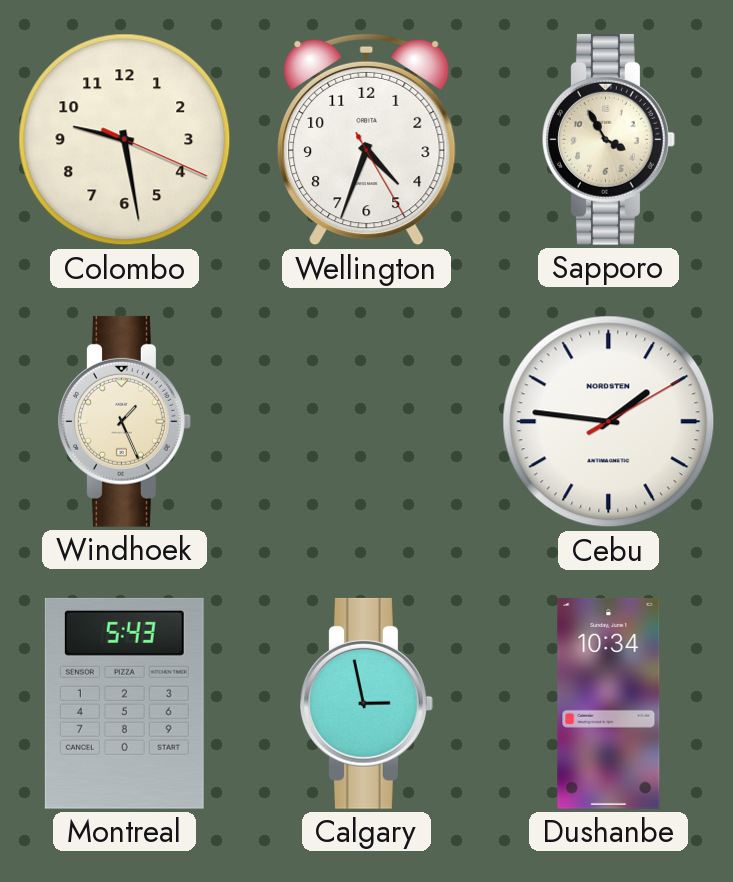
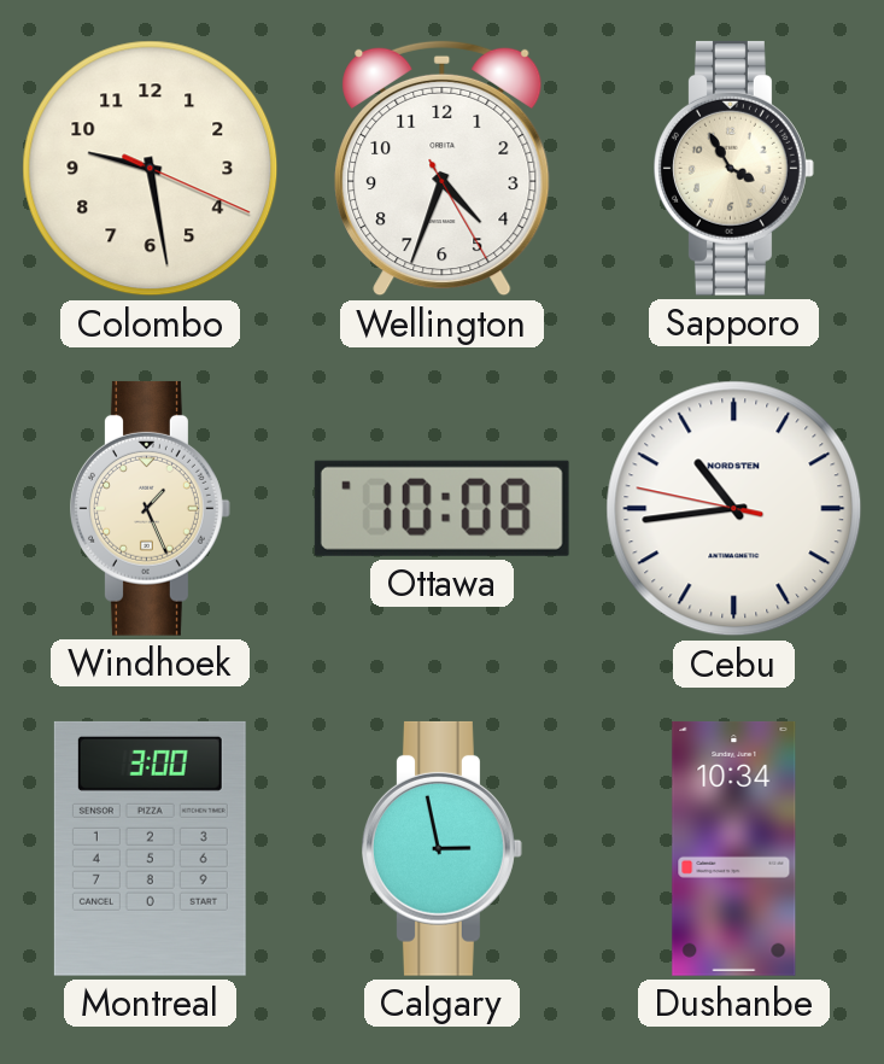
Ottawa: none -> 10:08 (441, 508)
Cebu: 1:46 -> 10:43 (734, 509)
Montreal: 5:43 -> 3:00 (150, 848)
